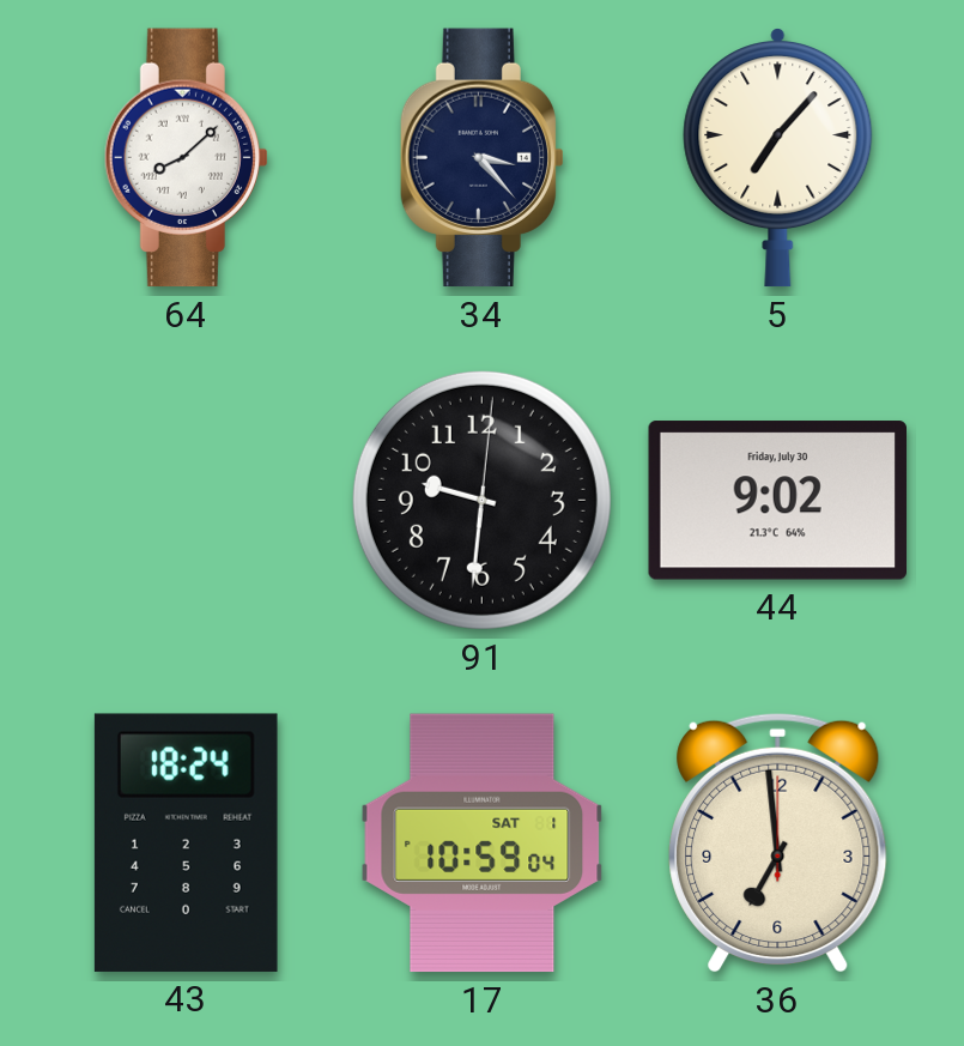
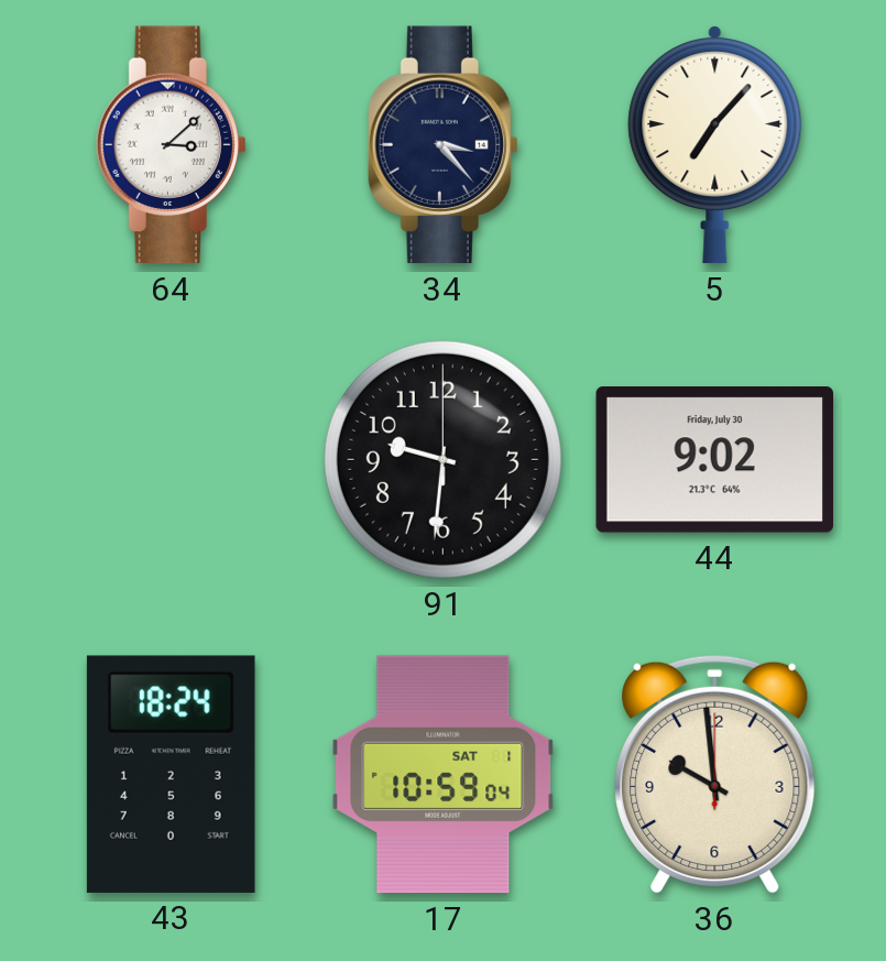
64: 8:08 -> 3:08 (171, 145)
91: 9:31:01 -> 9:31:00 (442, 459)
36: 6:59 -> 9:59 (715, 774)
